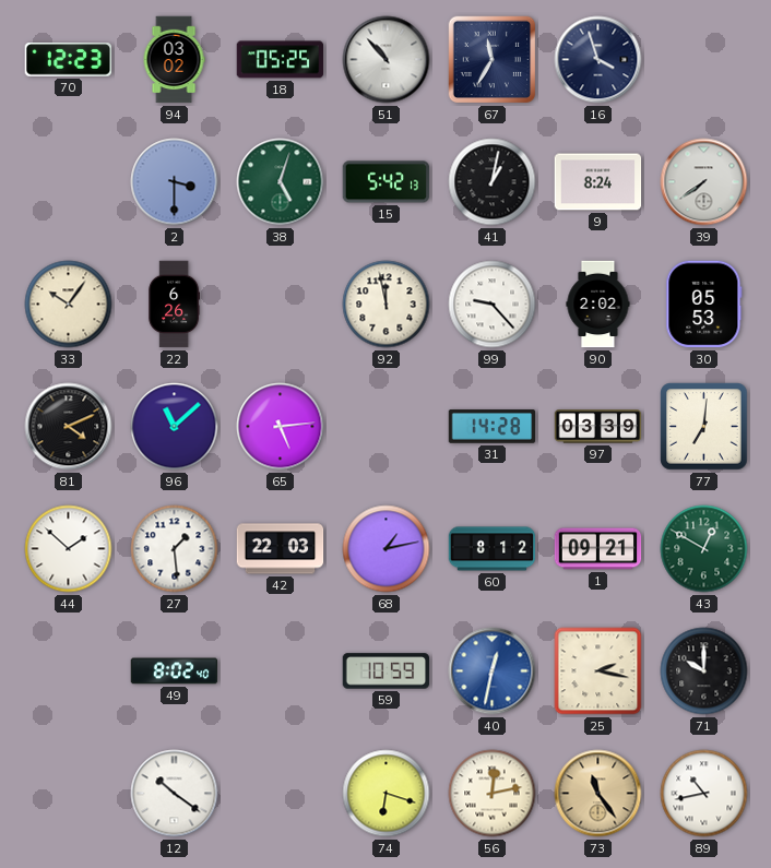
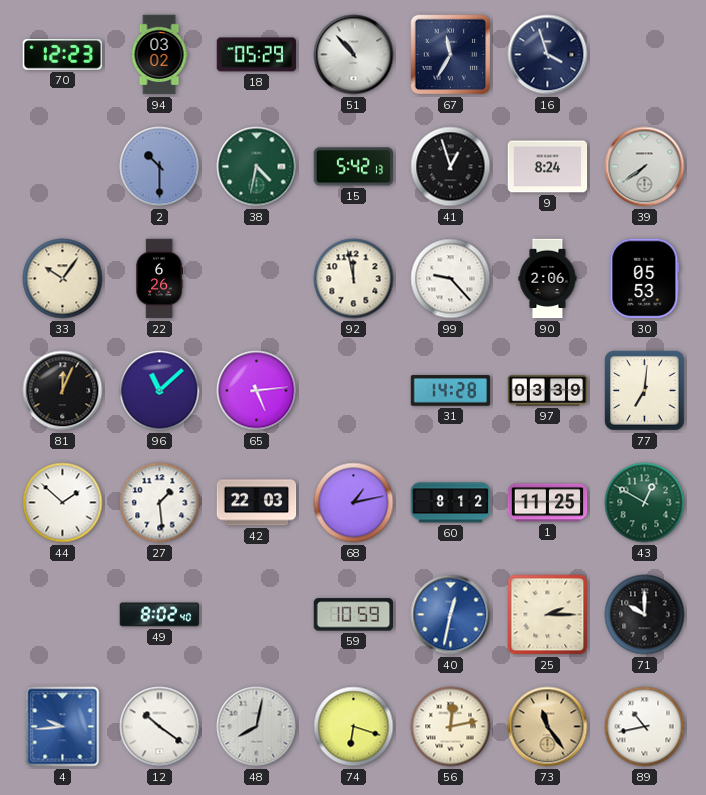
18: 05:25 -> 05:29 (257, 55)
2: 3:30 -> 10:30 (160, 167)
38: 5:03 -> 4:32 (257, 167)
41: 1:02 -> 12:57 (451, 167)
90: 2:02 -> 2:06 (548, 279)
81: 4:11 -> 12:04 (63, 391)
1: 09:21 -> 11:25 (548, 503)
25: 2:17 -> 2:15 (548, 615)
4: none -> 9:44 (63, 727)
48: none -> 8:02 (257, 727)
